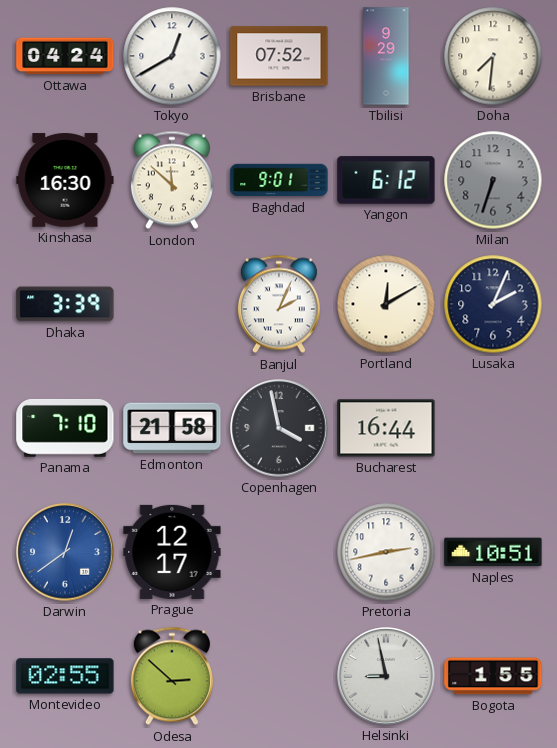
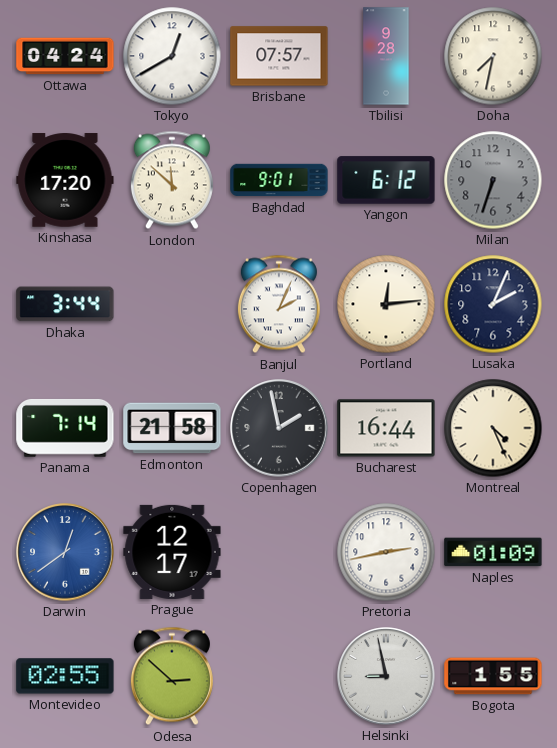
Brisbane: 07:52 -> 07:57 (279, 56)
Tbilisi: 9:29 -> 9:28 (386, 56)
Doha: 7:31 -> 7:32 (493, 56)
Kinshasa: 16:30 -> 17:20 (65, 180)
Dhaka: 3:39 -> 3:44 (65, 304)
Portland: 12:10 -> 12:14 (386, 304)
Panama: 7:10 -> 7:14 (65, 428)
Copenhagen: 3:58 -> 1:58 (279, 428)
Montreal: none -> 4:26 (493, 428)
Naples: 10:51 -> 01:09 (493, 552)
